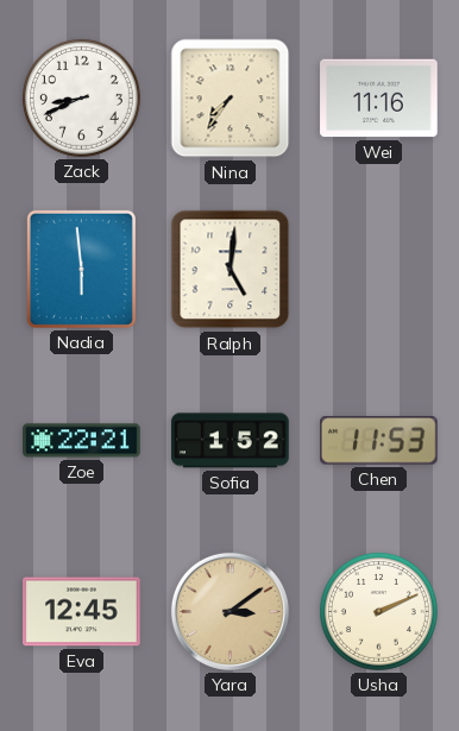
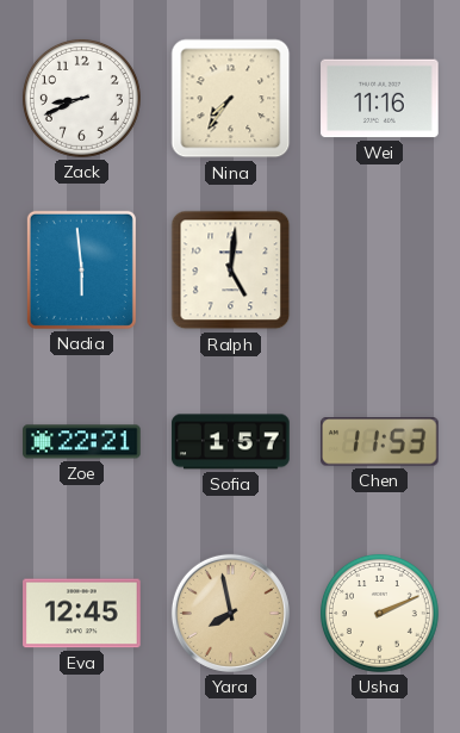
Sofia: 1:52 -> 1:57 (231, 442)
Yara: 3:09 -> 7:58 (230, 613)
